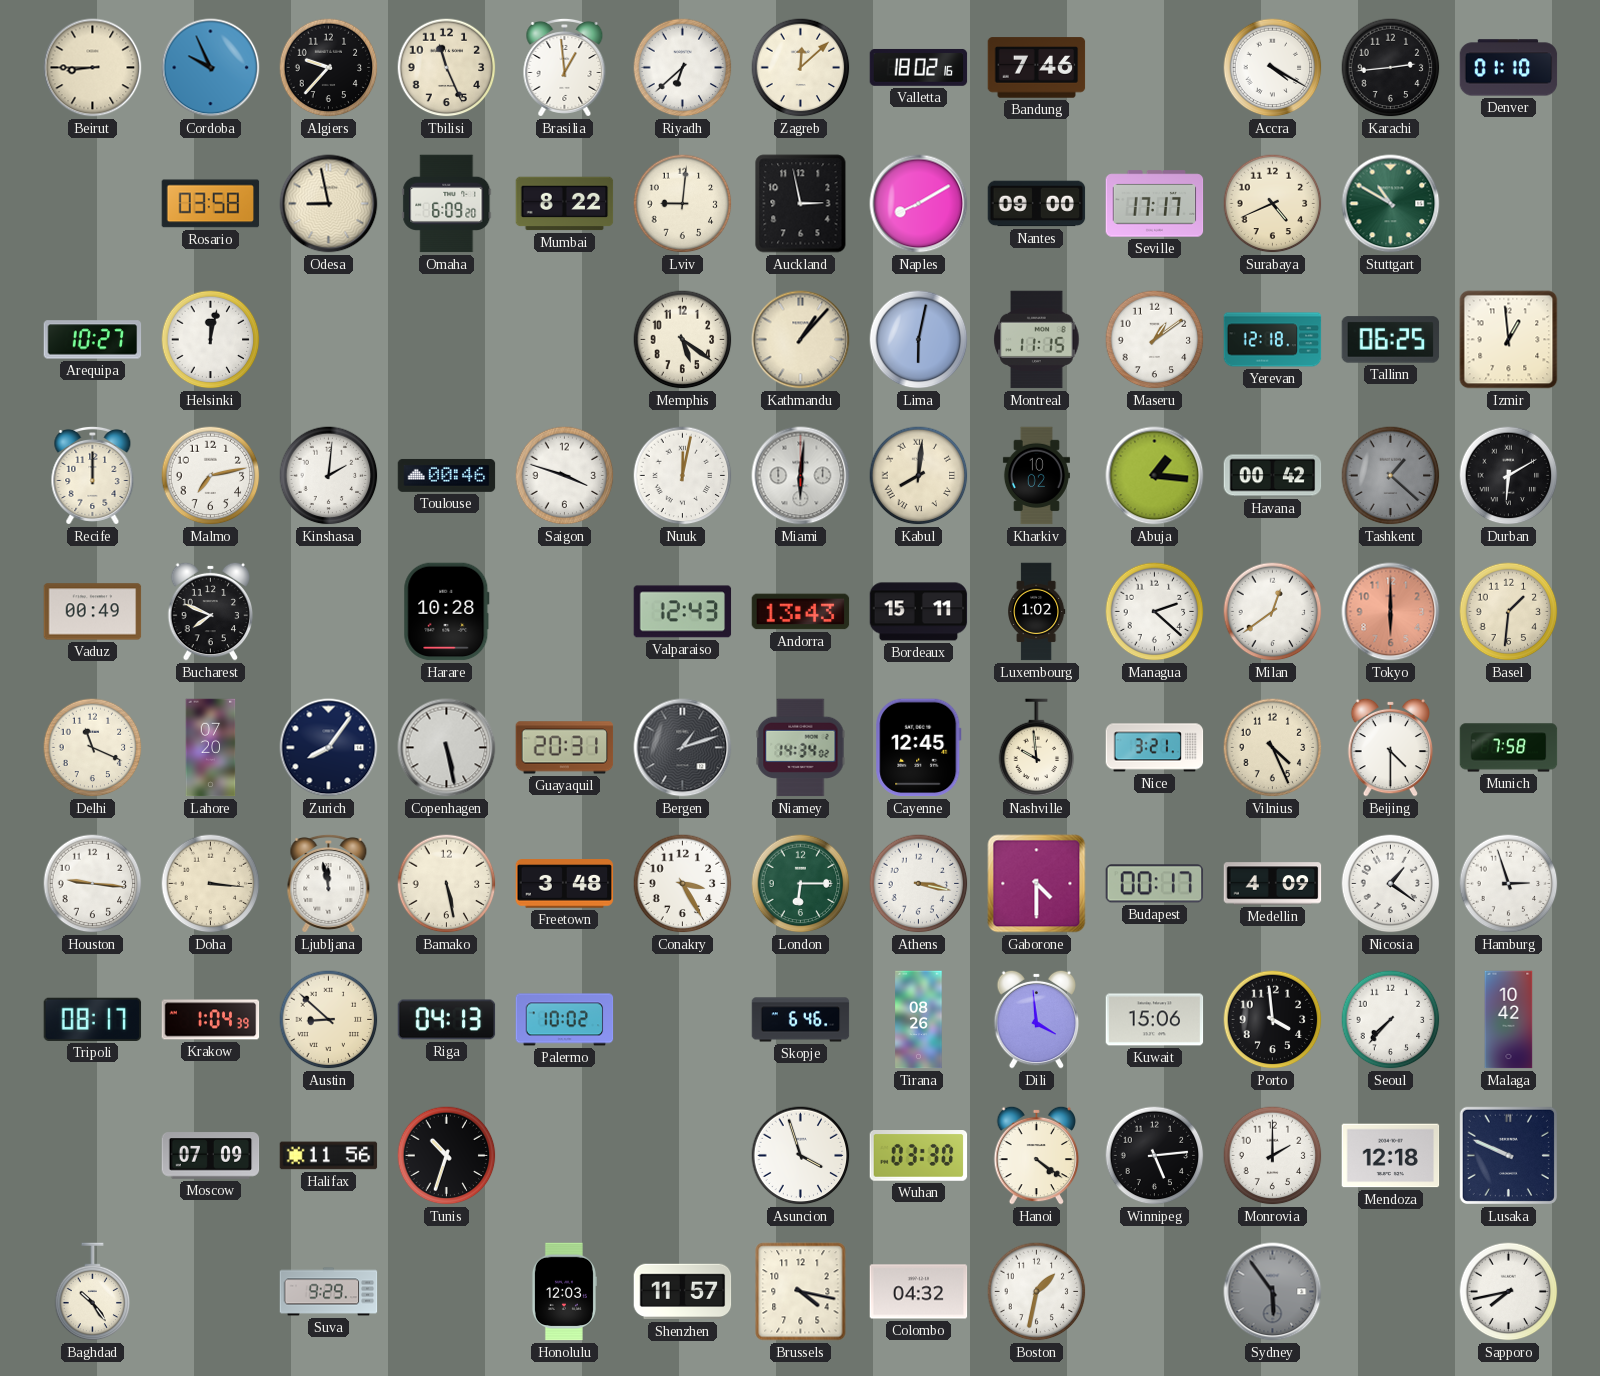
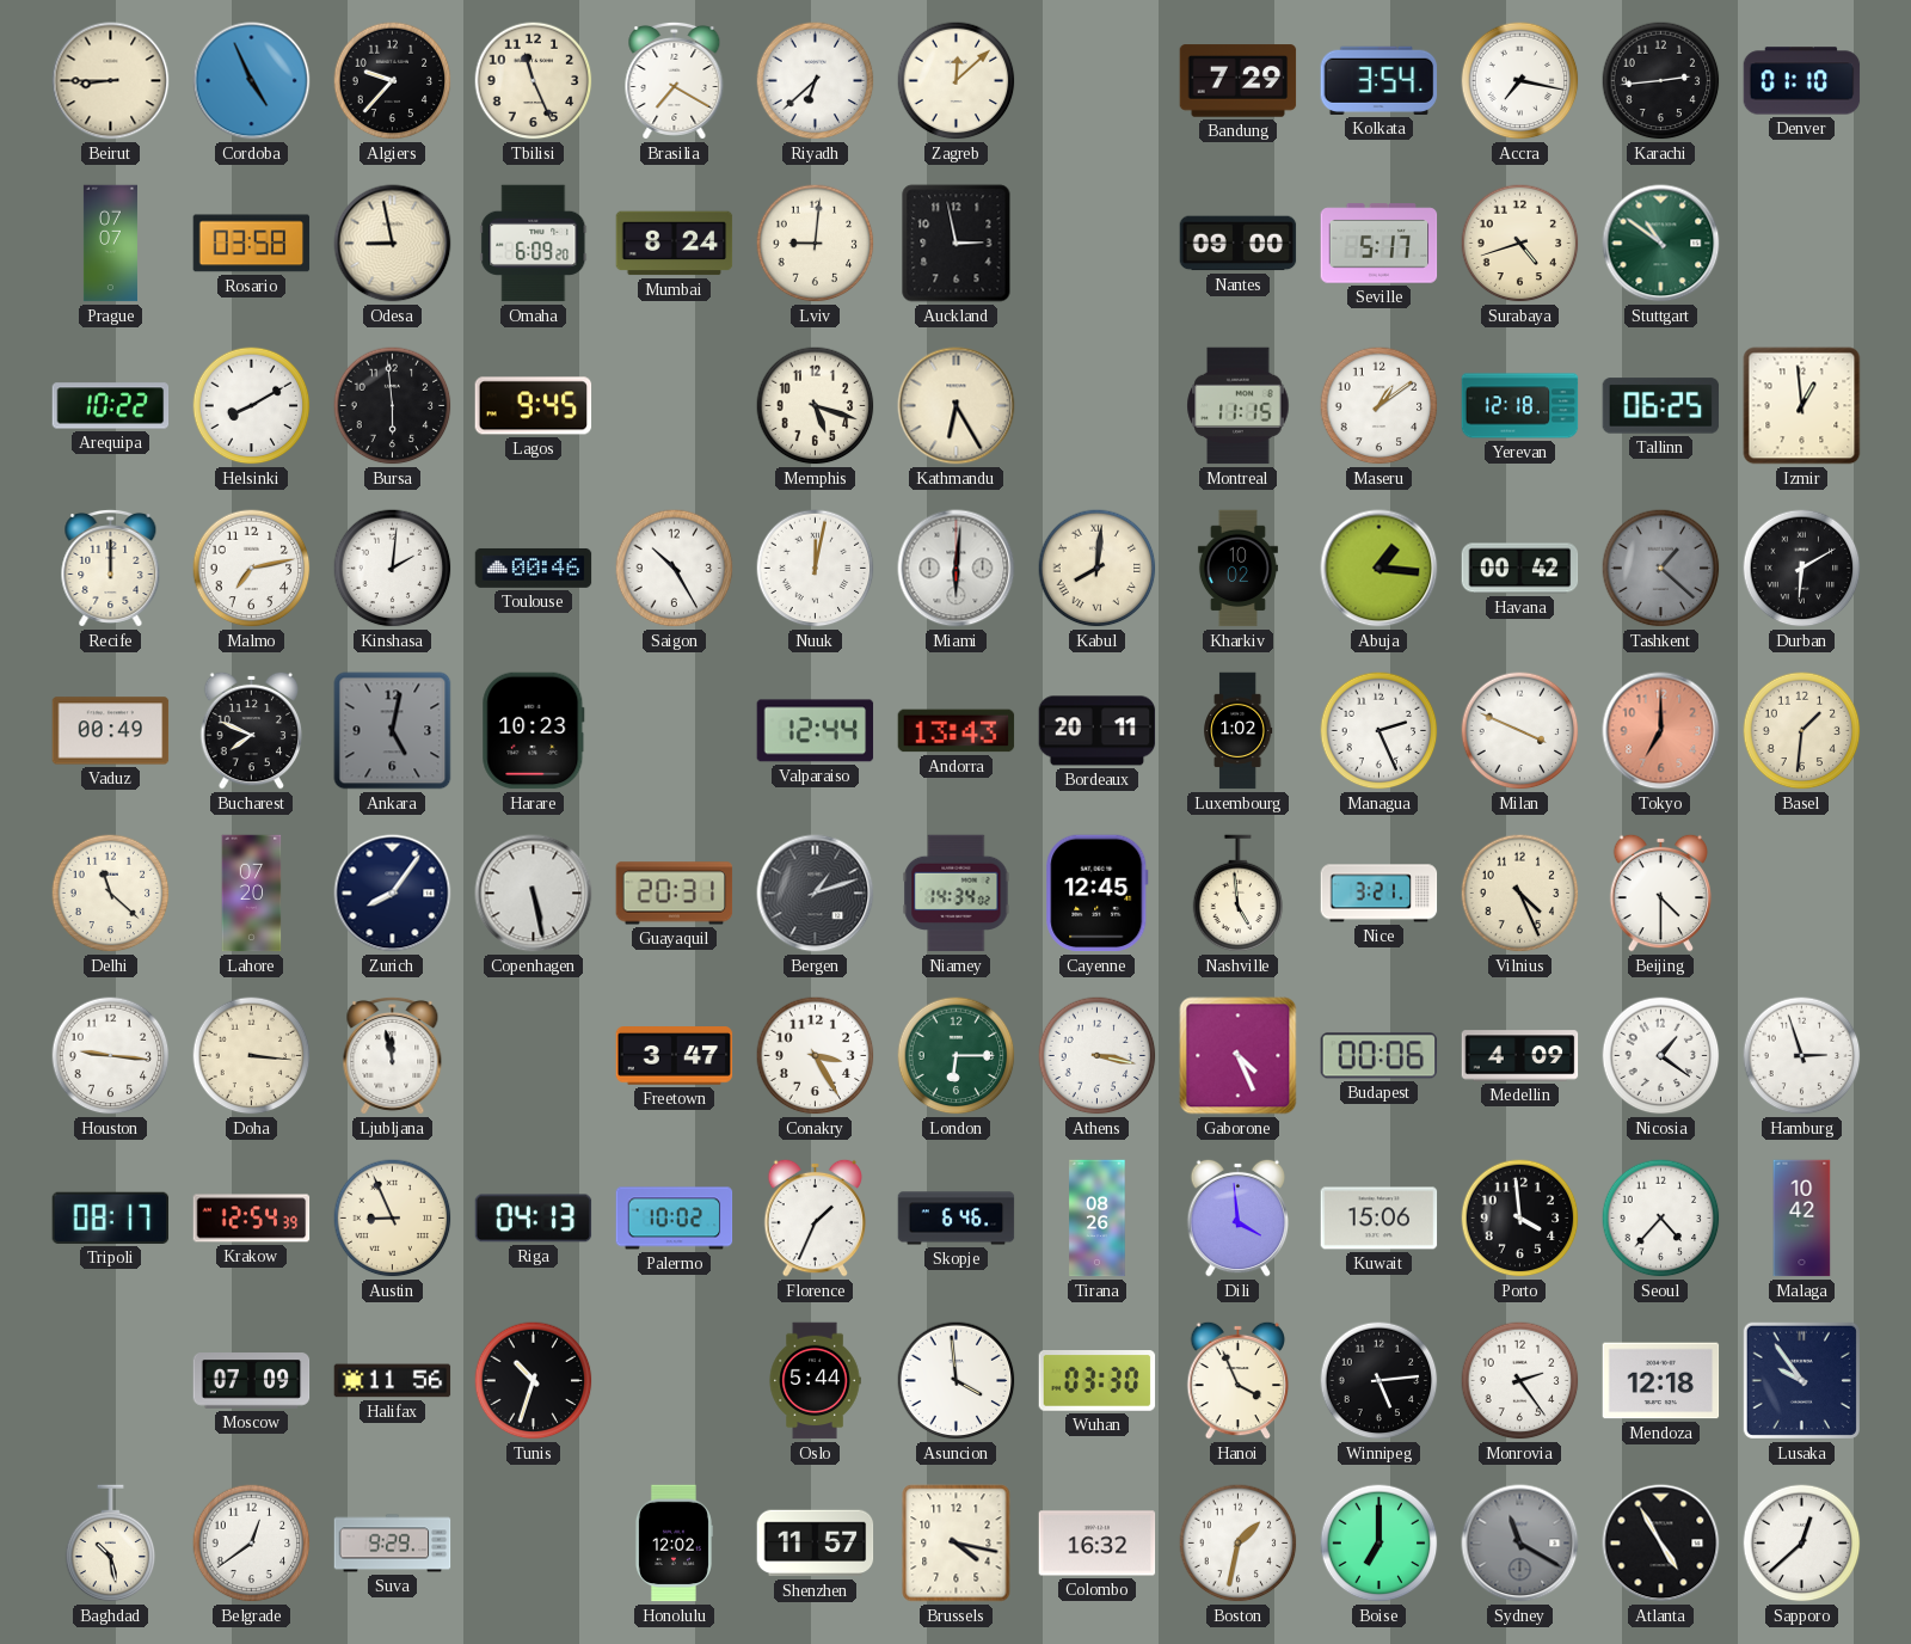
Cordoba: 9:56 -> 4:56 (252, 81)
Brasilia: 12:59 -> 7:20 (675, 80)
Valletta: 18:02 -> none (919, 67)
Bandung: 7:46 -> 7:29 (1239, 81)
Kolkata: none -> 3:54 (1380, 80)
Accra: 4:20 -> 7:17 (1520, 81)
Prague: none -> 07:07 (110, 244)
Mumbai: 8:22 -> 8:24 (675, 244)
Naples: 8:10 -> none (919, 204)
Seville: 17:17 -> 5:17 (1380, 244)
Surabaya: 4:41 -> 4:42 (1520, 244)
Stuttgart: 10:50 -> 10:51 (1661, 244)
Arequipa: 10:27 -> 10:22 (111, 406)
Helsinki: 12:02 -> 8:10 (252, 406)
Bursa: none -> 5:59 (393, 406)
Lagos: none -> 9:45 (534, 406)
Memphis: 5:21 -> 5:18 (816, 406)
Kathmandu: 1:07 -> 6:25 (957, 406)
Lima: 6:02 -> none (919, 340)
Saigon: 3:48 -> 10:25 (675, 569)
Ankara: none -> 5:02 (393, 731)
Harare: 10:28 -> 10:23 (534, 731)
Valparaiso: 12:43 -> 12:44 (816, 731)
Bordeaux: 15:11 -> 20:11 (1098, 731)
Managua: 2:22 -> 2:26 (1380, 731)
Milan: 12:39 -> 3:49 (1520, 731)
Tokyo: 6:00 -> 7:00 (1661, 731)
Delhi: 11:19 -> 11:22 (111, 894)
Nashville: 9:59 -> 4:59 (1239, 894)
Munich: 7:58 -> none (1509, 748)
Bamako: 5:28 -> none (447, 884)
Freetown: 3:48 -> 3:47 (675, 1056)
Gaborone: 4:30 -> 4:26 (1239, 1056)
Budapest: 00:17 -> 00:06 (1380, 1056)
Krakow: 1:04 -> 12:54 (252, 1219)
Austin: 8:52 -> 8:56 (393, 1219)
Florence: none -> 1:34 (816, 1217)
Seoul: 7:37 -> 4:37 (1661, 1219)
Oslo: none -> 5:44 (815, 1381)
Asuncion: 3:57 -> 3:59 (957, 1381)
Hanoi: 4:21 -> 3:56 (1239, 1380)
Monrovia: 2:00 -> 2:24 (1520, 1381)
Lusaka: 9:49 -> 9:54 (1801, 1380)
Baghdad: 10:24 -> 10:28 (111, 1544)
Belgrade: none -> 12:39 (252, 1544)
Honolulu: 12:03 -> 12:02 (674, 1544)
Colombo: 04:32 -> 16:32 (1098, 1544)
Boise: none -> 7:00 (1380, 1544)
Sydney: 5:54 -> 11:20 (1520, 1544)
Atlanta: none -> 4:55 (1661, 1544)
Sapporo: 7:43 -> 12:38 (1802, 1544)
